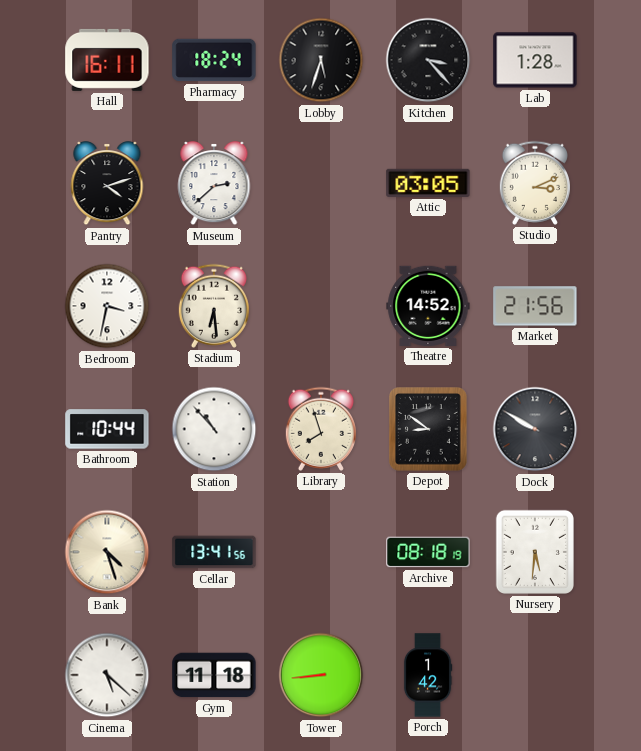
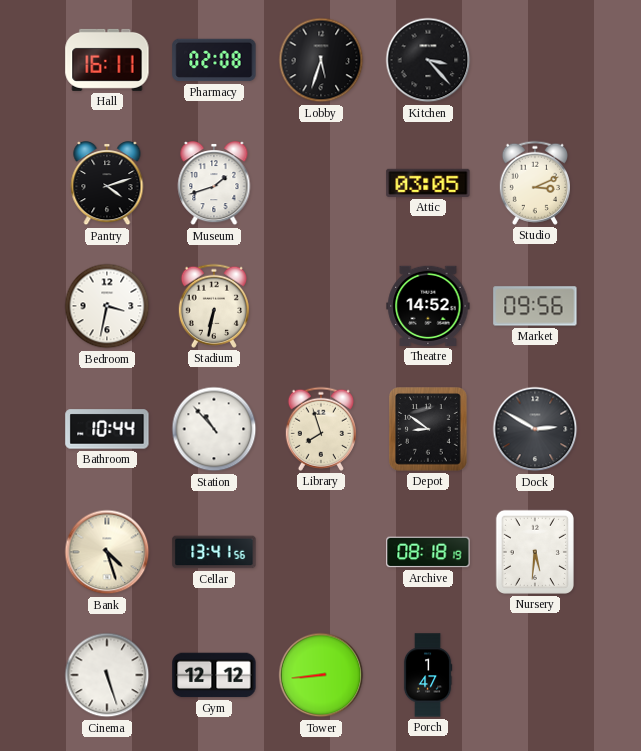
Pharmacy: 18:24 -> 02:08 (214, 60)
Lab: 1:28 -> none (535, 60)
Museum: 2:38 -> 1:42 (214, 184)
Stadium: 6:29 -> 6:32 (213, 306)
Market: 21:56 -> 09:56 (535, 306)
Dock: 9:50 -> 2:50 (535, 429)
Cinema: 5:22 -> 5:27 (107, 675)
Gym: 11:18 -> 12:12 (214, 675)
Porch: 1:42 -> 1:47 (428, 675)
